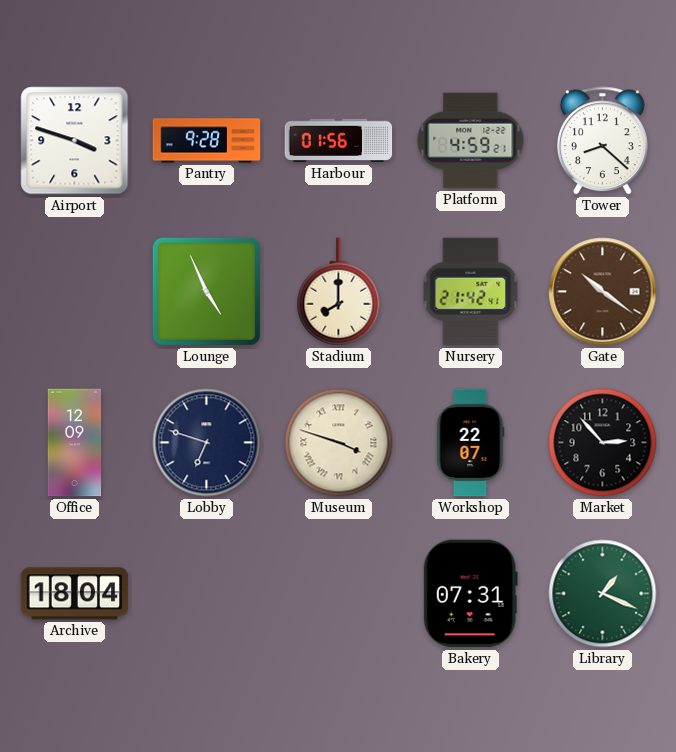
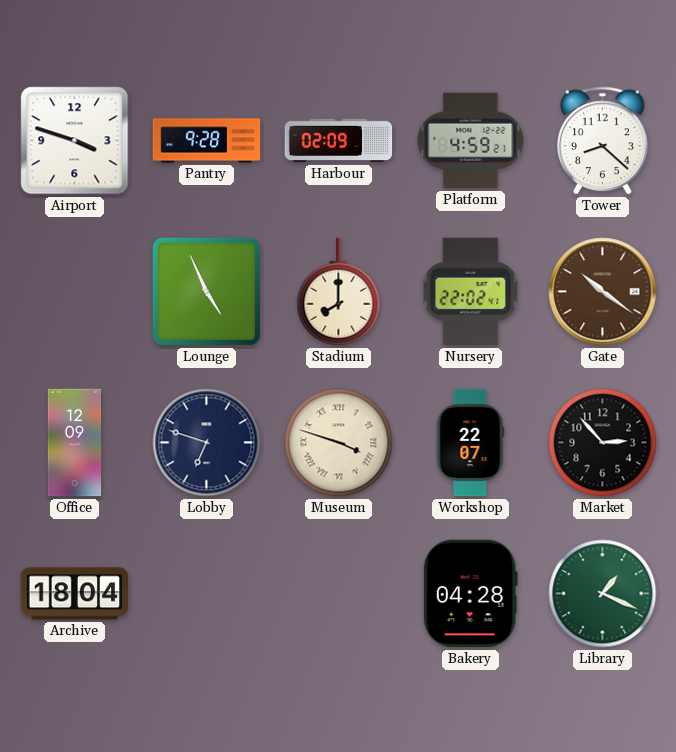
Harbour: 01:56 -> 02:09 (339, 141)
Nursery: 21:42 -> 22:02 (471, 292)
Bakery: 07:31 -> 04:28 (470, 594)
